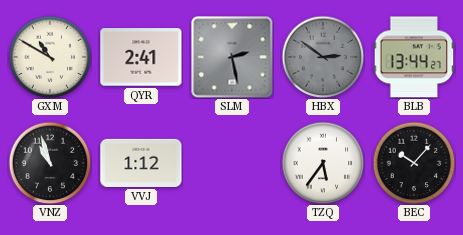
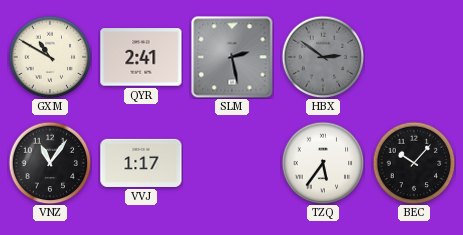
BLB: 13:44 -> none (414, 57)
VNZ: 10:57 -> 11:06 (50, 163)
VVJ: 1:12 -> 1:17 (141, 163)
